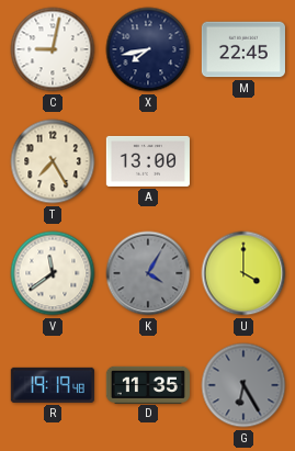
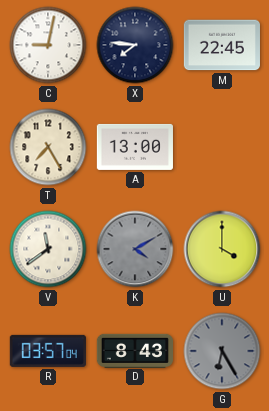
X: 7:43 -> 7:46 (135, 45)
K: 4:05 -> 4:10 (135, 249)
R: 19:19 -> 03:57 (48, 351)
D: 11:35 -> 8:43 (134, 350)
